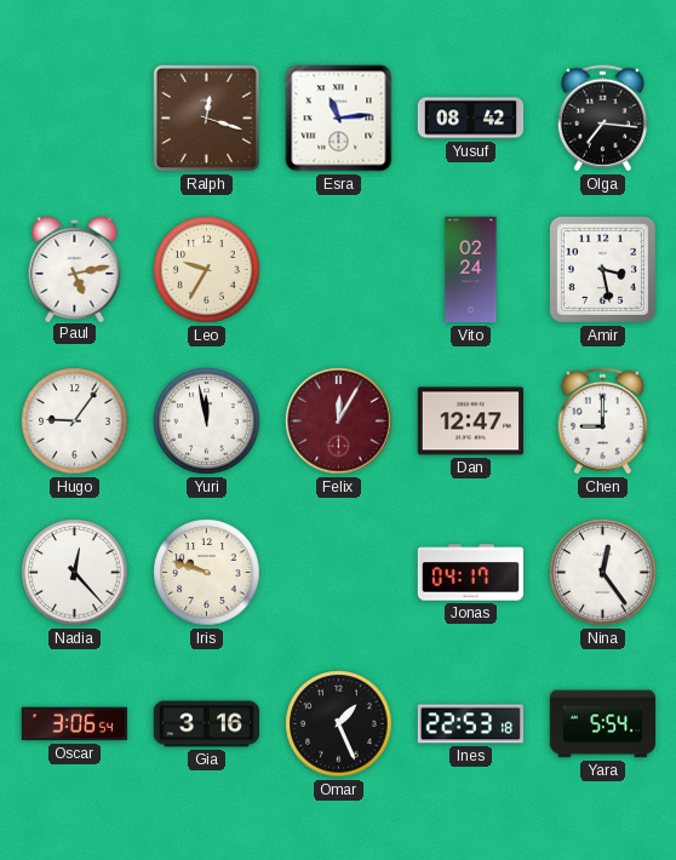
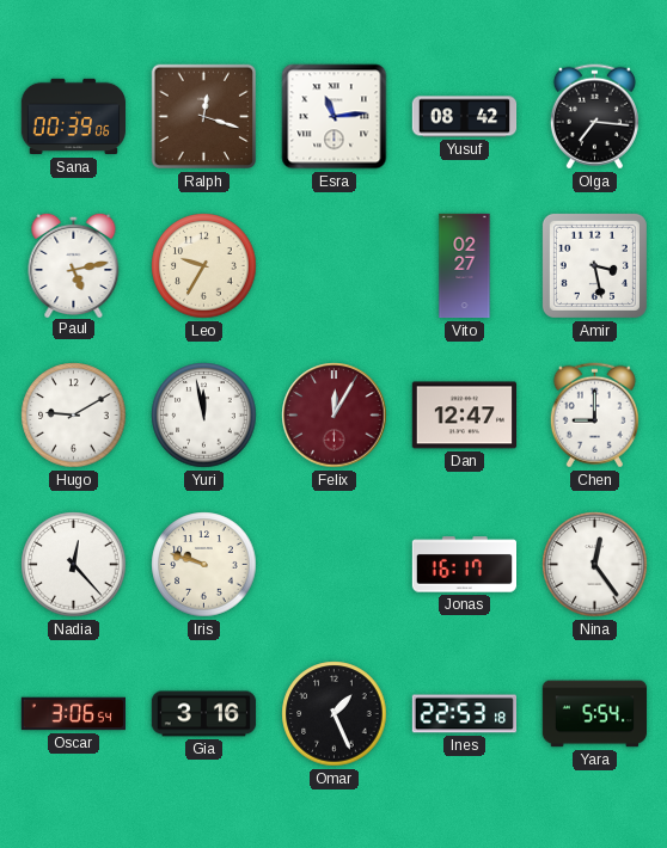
Sana: none -> 00:39 (73, 117)
Vito: 02:24 -> 02:27 (465, 266)
Hugo: 9:06 -> 9:10 (74, 416)
Jonas: 04:17 -> 16:17 (464, 565)
